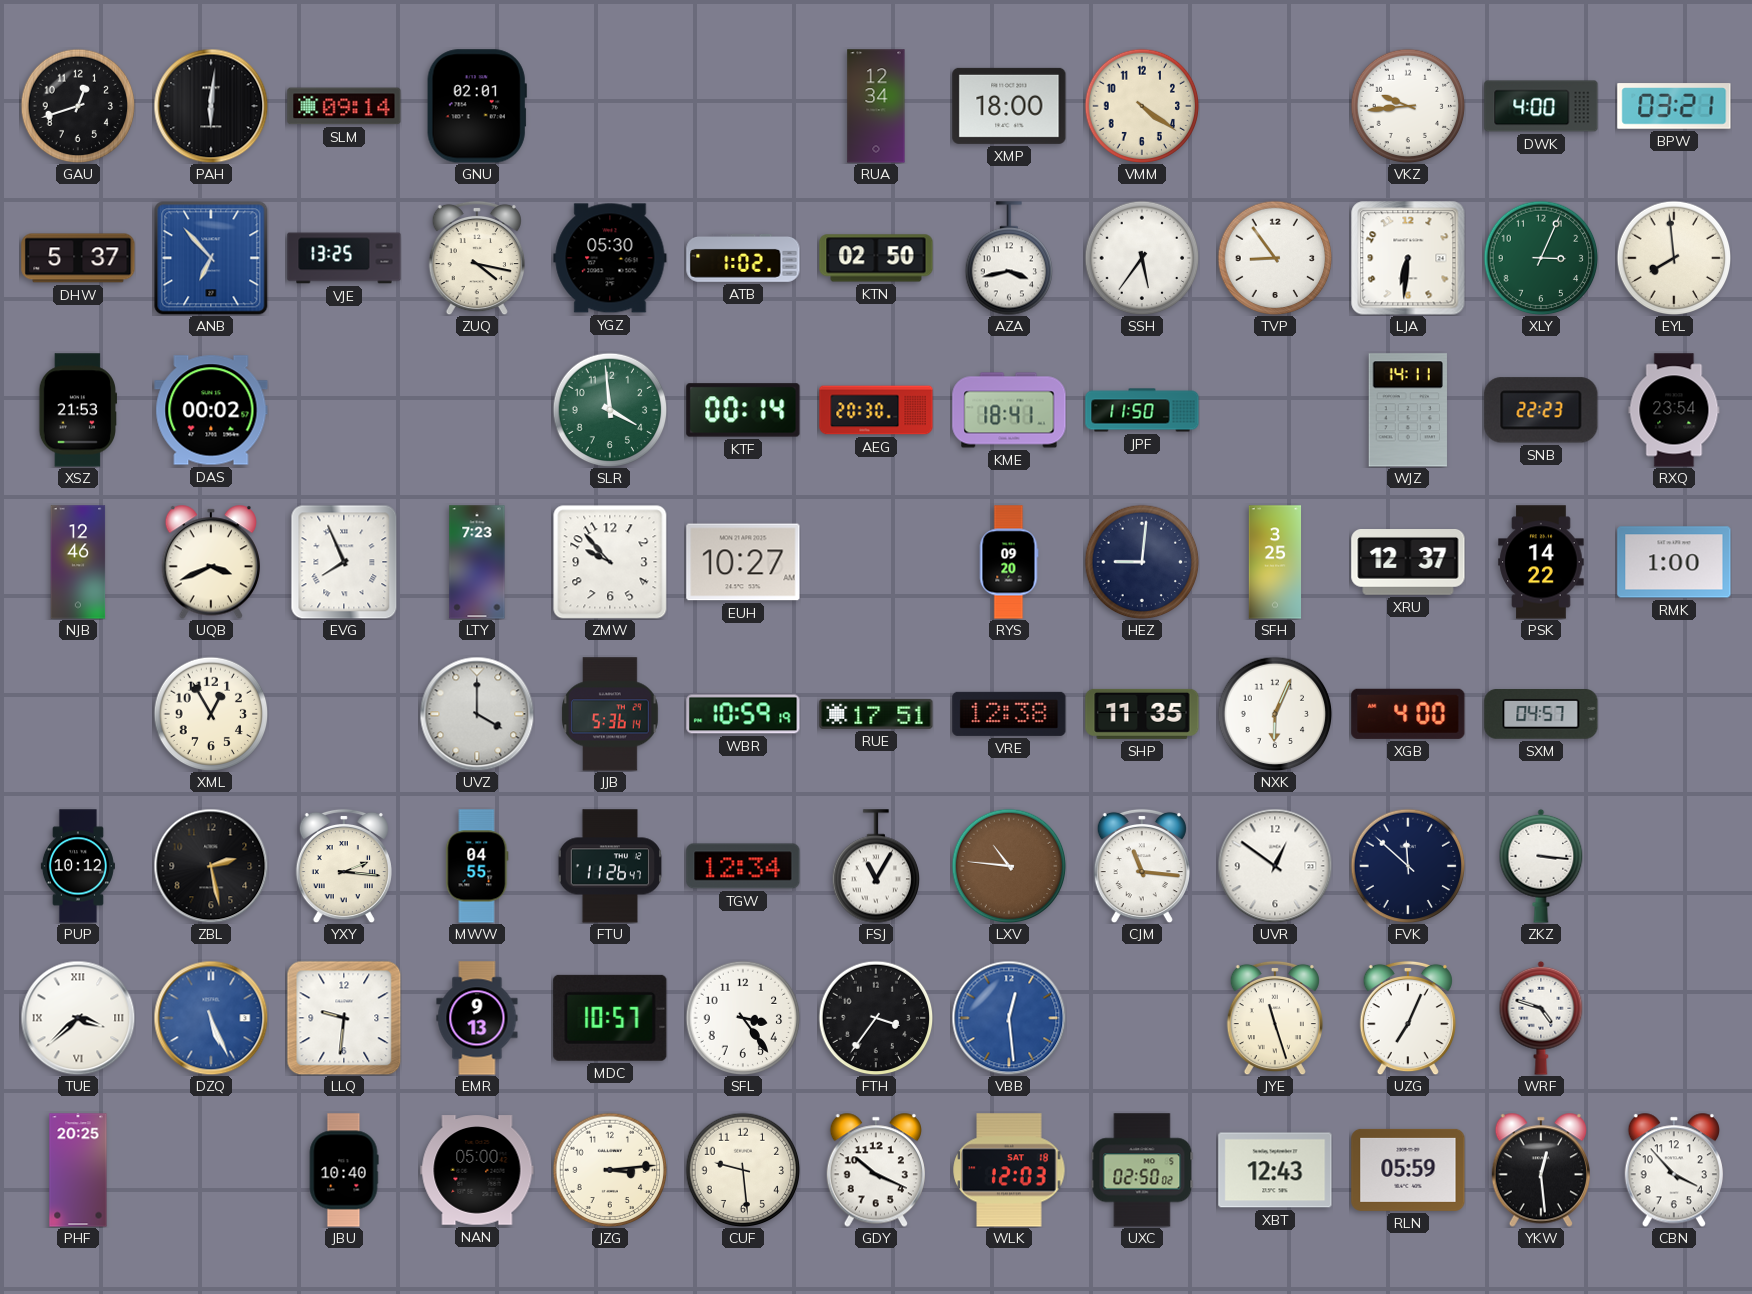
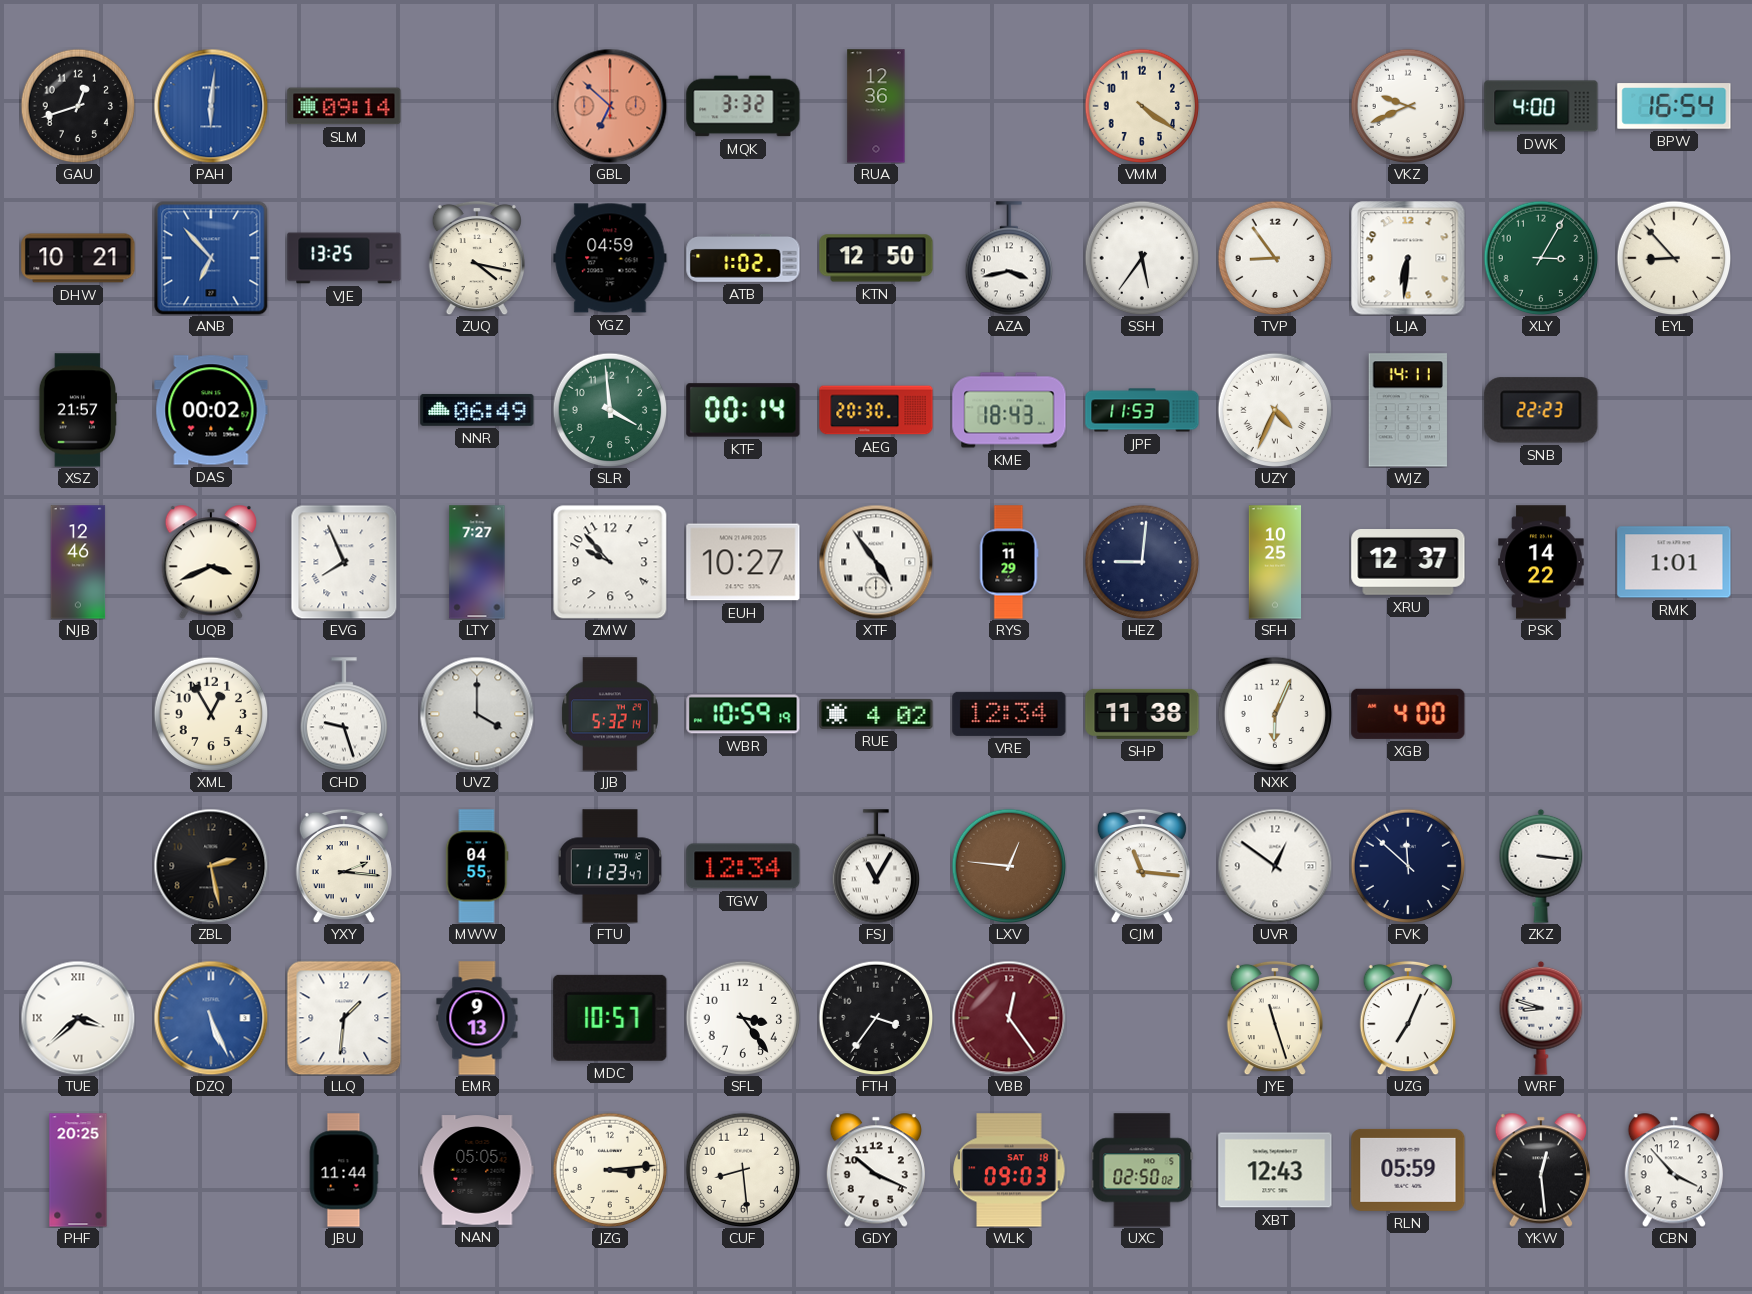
PAH dial: black -> blue (211, 106)
GNU: 02:01 -> none (477, 106)
GBL: none -> 6:52 (610, 106)
MQK: none -> 3:32 (743, 106)
RUA: 12:34 -> 12:36 (876, 106)
XMP: 18:00 -> none (1009, 106)
VKZ: 9:44 -> 9:41 (1408, 106)
BPW: 03:21 -> 16:54 (1674, 106)
DHW: 5:37 -> 10:21 (78, 258)
YGZ: 05:30 -> 04:59 (610, 258)
KTN: 02:50 -> 12:50 (876, 258)
XLY: 3:04 -> 3:05 (1541, 258)
EYL: 7:59 -> 8:53 (1674, 258)
XSZ: 21:53 -> 21:57 (77, 410)
NNR: none -> 06:49 (477, 410)
KME: 18:41 -> 18:43 (1009, 410)
JPF: 11:50 -> 11:53 (1142, 410)
UZY: none -> 4:34 (1275, 410)
RXQ: 23:54 -> none (1674, 410)
LTY: 7:23 -> 7:27 (477, 562)
XTF: none -> 4:54 (876, 562)
RYS: 09:20 -> 11:29 (1009, 562)
SFH: 3:25 -> 10:25 (1275, 562)
RMK: 1:00 -> 1:01 (1674, 562)
CHD: none -> 9:27 (343, 714)
JJB: 5:36 -> 5:32 (610, 714)
RUE: 17:51 -> 4:02 (876, 714)
VRE: 12:38 -> 12:34 (1009, 714)
SHP: 11:35 -> 11:38 (1142, 714)
SXM: 04:57 -> none (1541, 715)
PUP: 10:12 -> none (78, 866)
FTU: 11:26 -> 11:23 (610, 866)
LXV: 10:46 -> 12:46 (1009, 866)
LLQ: 9:31 -> 1:31 (344, 1018)
VBB: 12:29 -> 12:24 (1009, 1018)
VBB dial: blue -> burgundy (1009, 1018)
WRF: 4:48 -> 8:48 (1541, 1018)
JBU: 10:40 -> 11:44 (344, 1170)
NAN: 05:00 -> 05:05 (477, 1170)
CUF: 9:29 -> 8:29 (743, 1170)
WLK: 12:03 -> 09:03 (1009, 1170)
